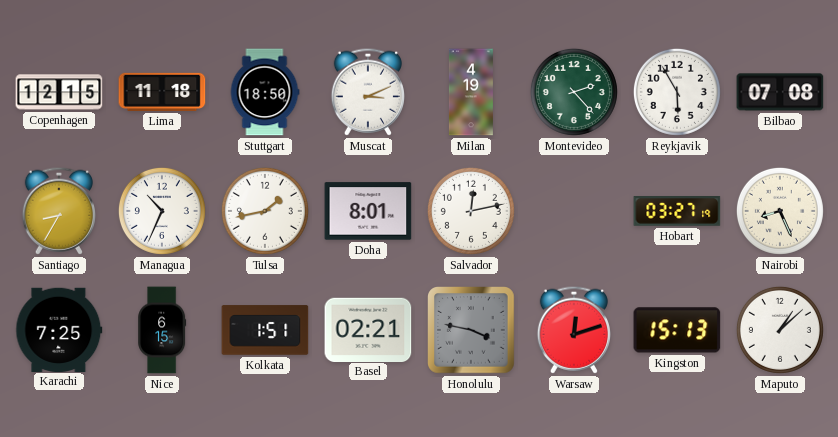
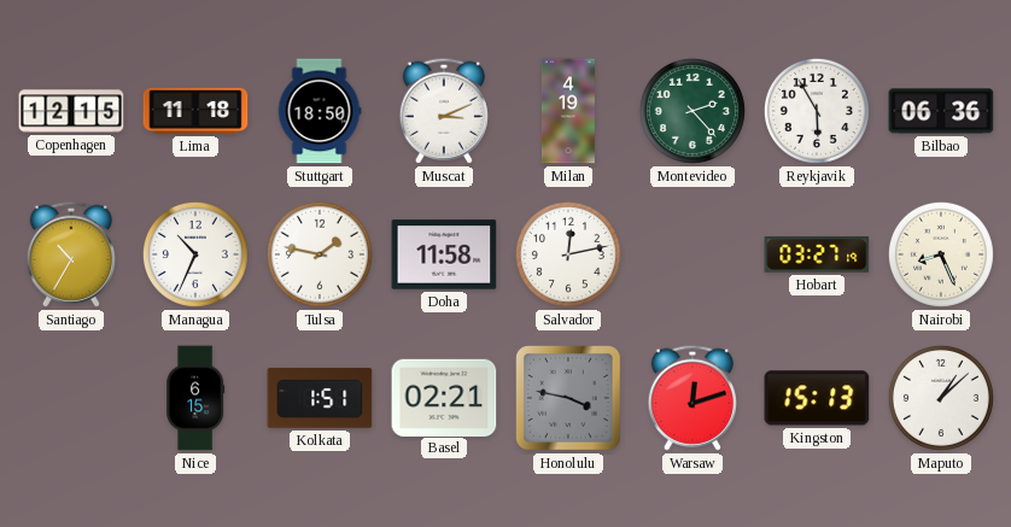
Bilbao: 07:08 -> 06:36 (941, 111)
Santiago: 8:35 -> 10:35 (70, 254)
Tulsa: 1:43 -> 1:47 (320, 254)
Doha: 8:01 -> 11:58 (444, 254)
Karachi: 7:25 -> none (59, 329)
